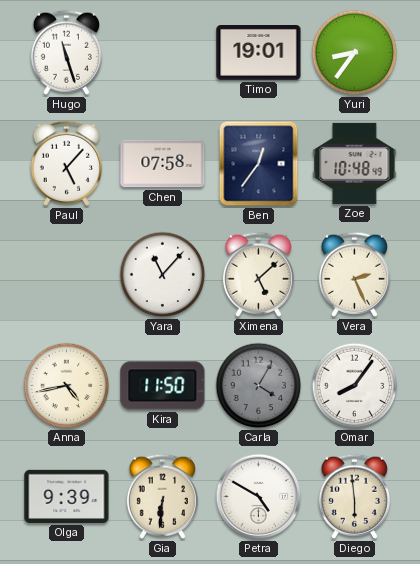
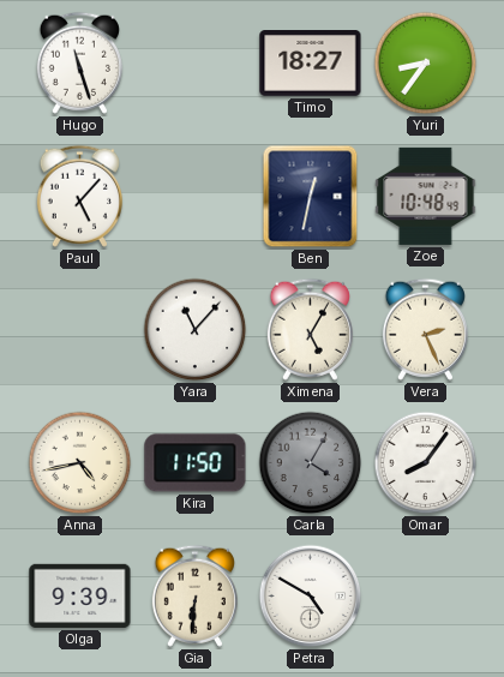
Timo: 19:01 -> 18:27 (311, 64)
Chen: 07:58 -> none (163, 164)
Ben: 12:36 -> 12:32 (311, 197)
Ximena: 5:08 -> 5:05 (310, 329)
Diego: 5:59 -> none (354, 496)
